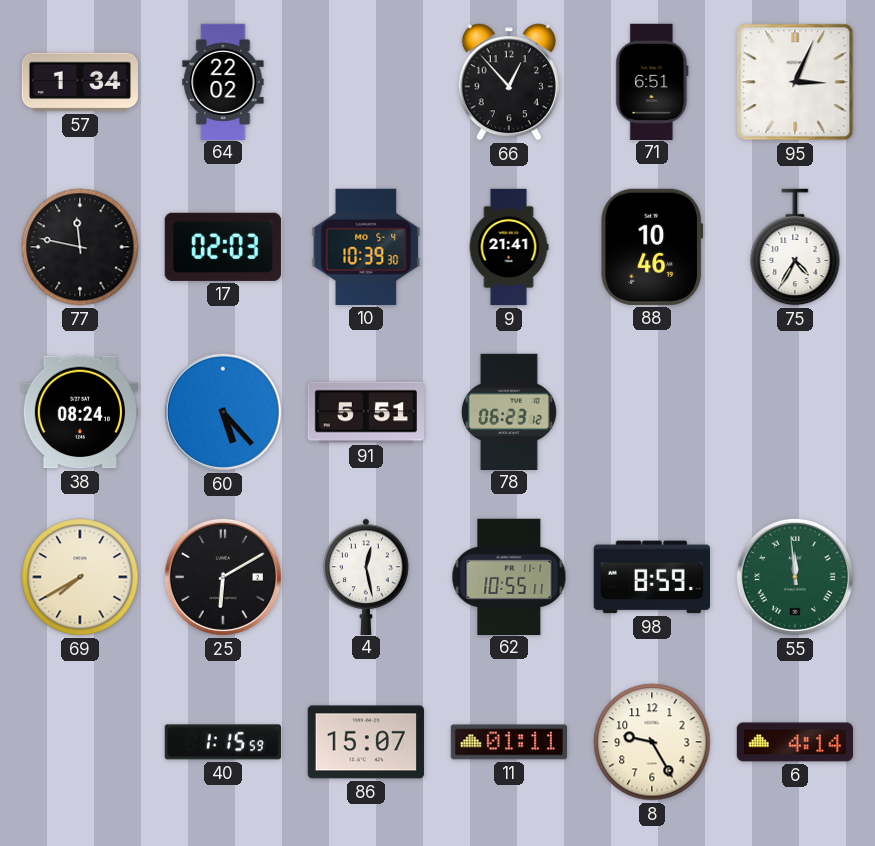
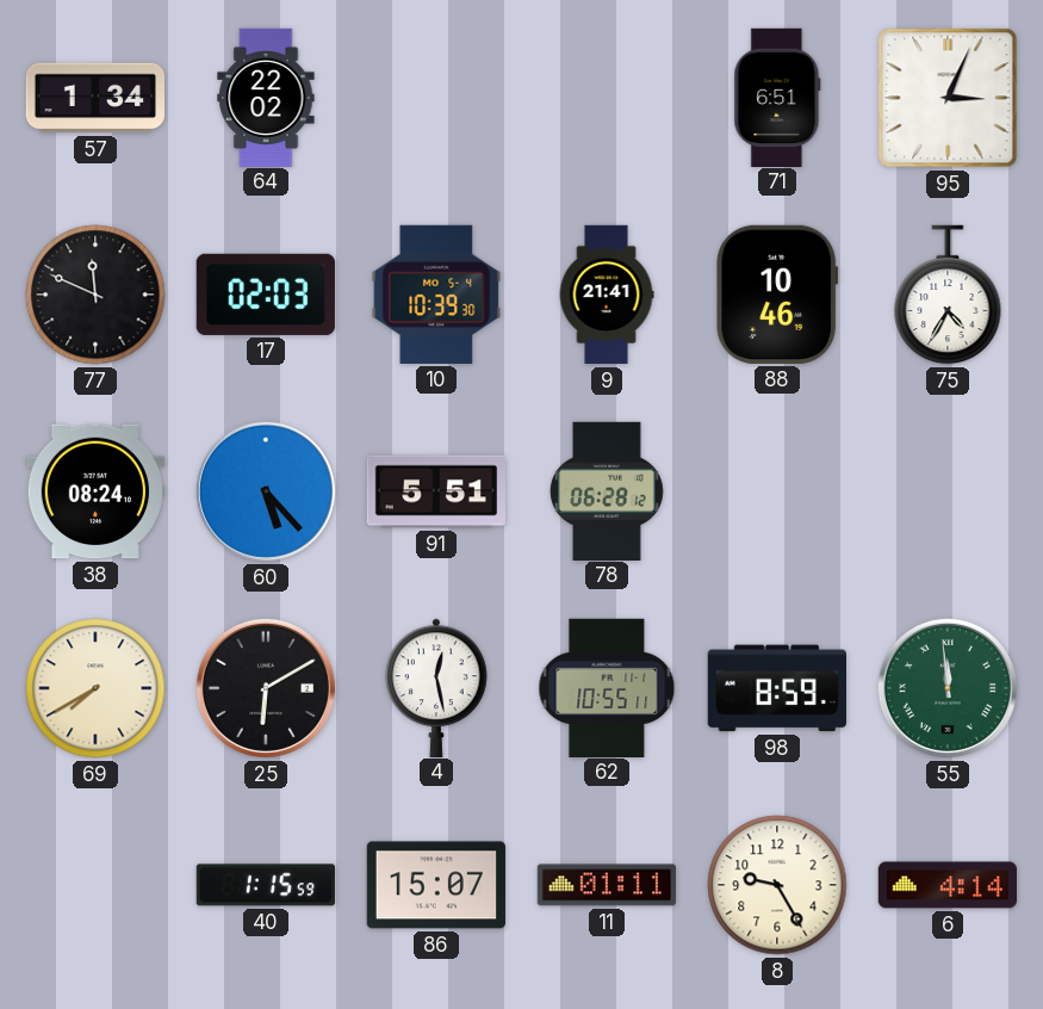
66: 12:53 -> none (509, 82)
77: 11:47 -> 11:49 (95, 295)
78: 06:23 -> 06:28 (607, 490)
